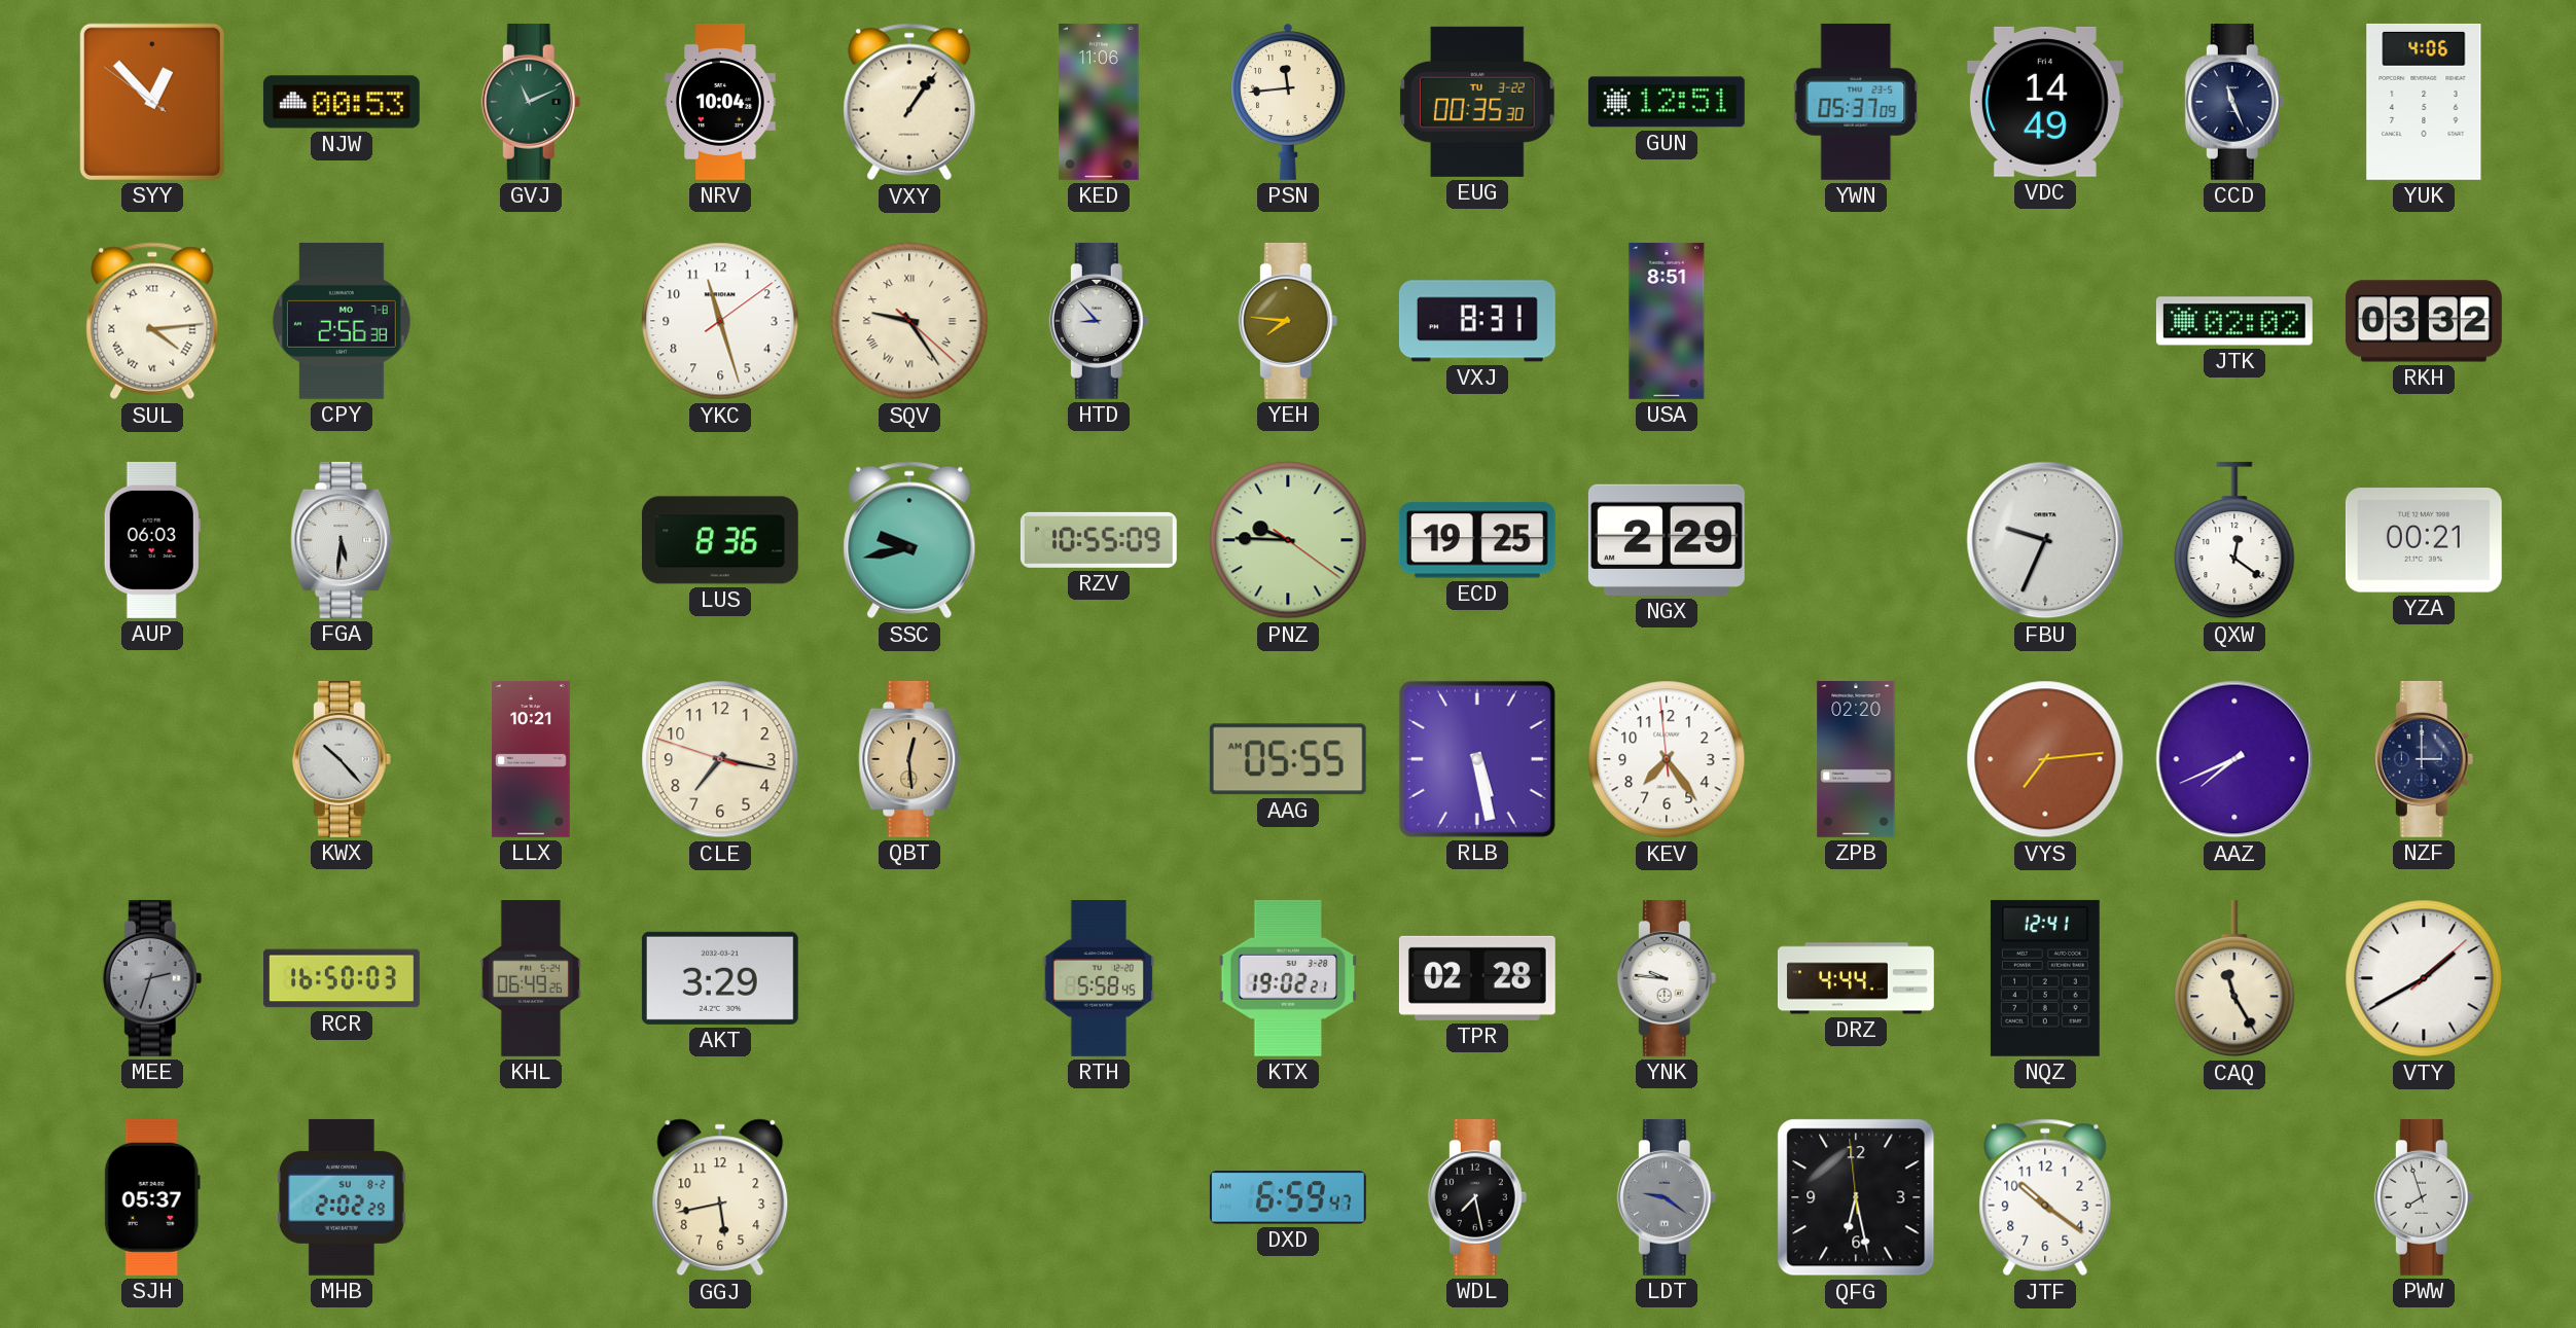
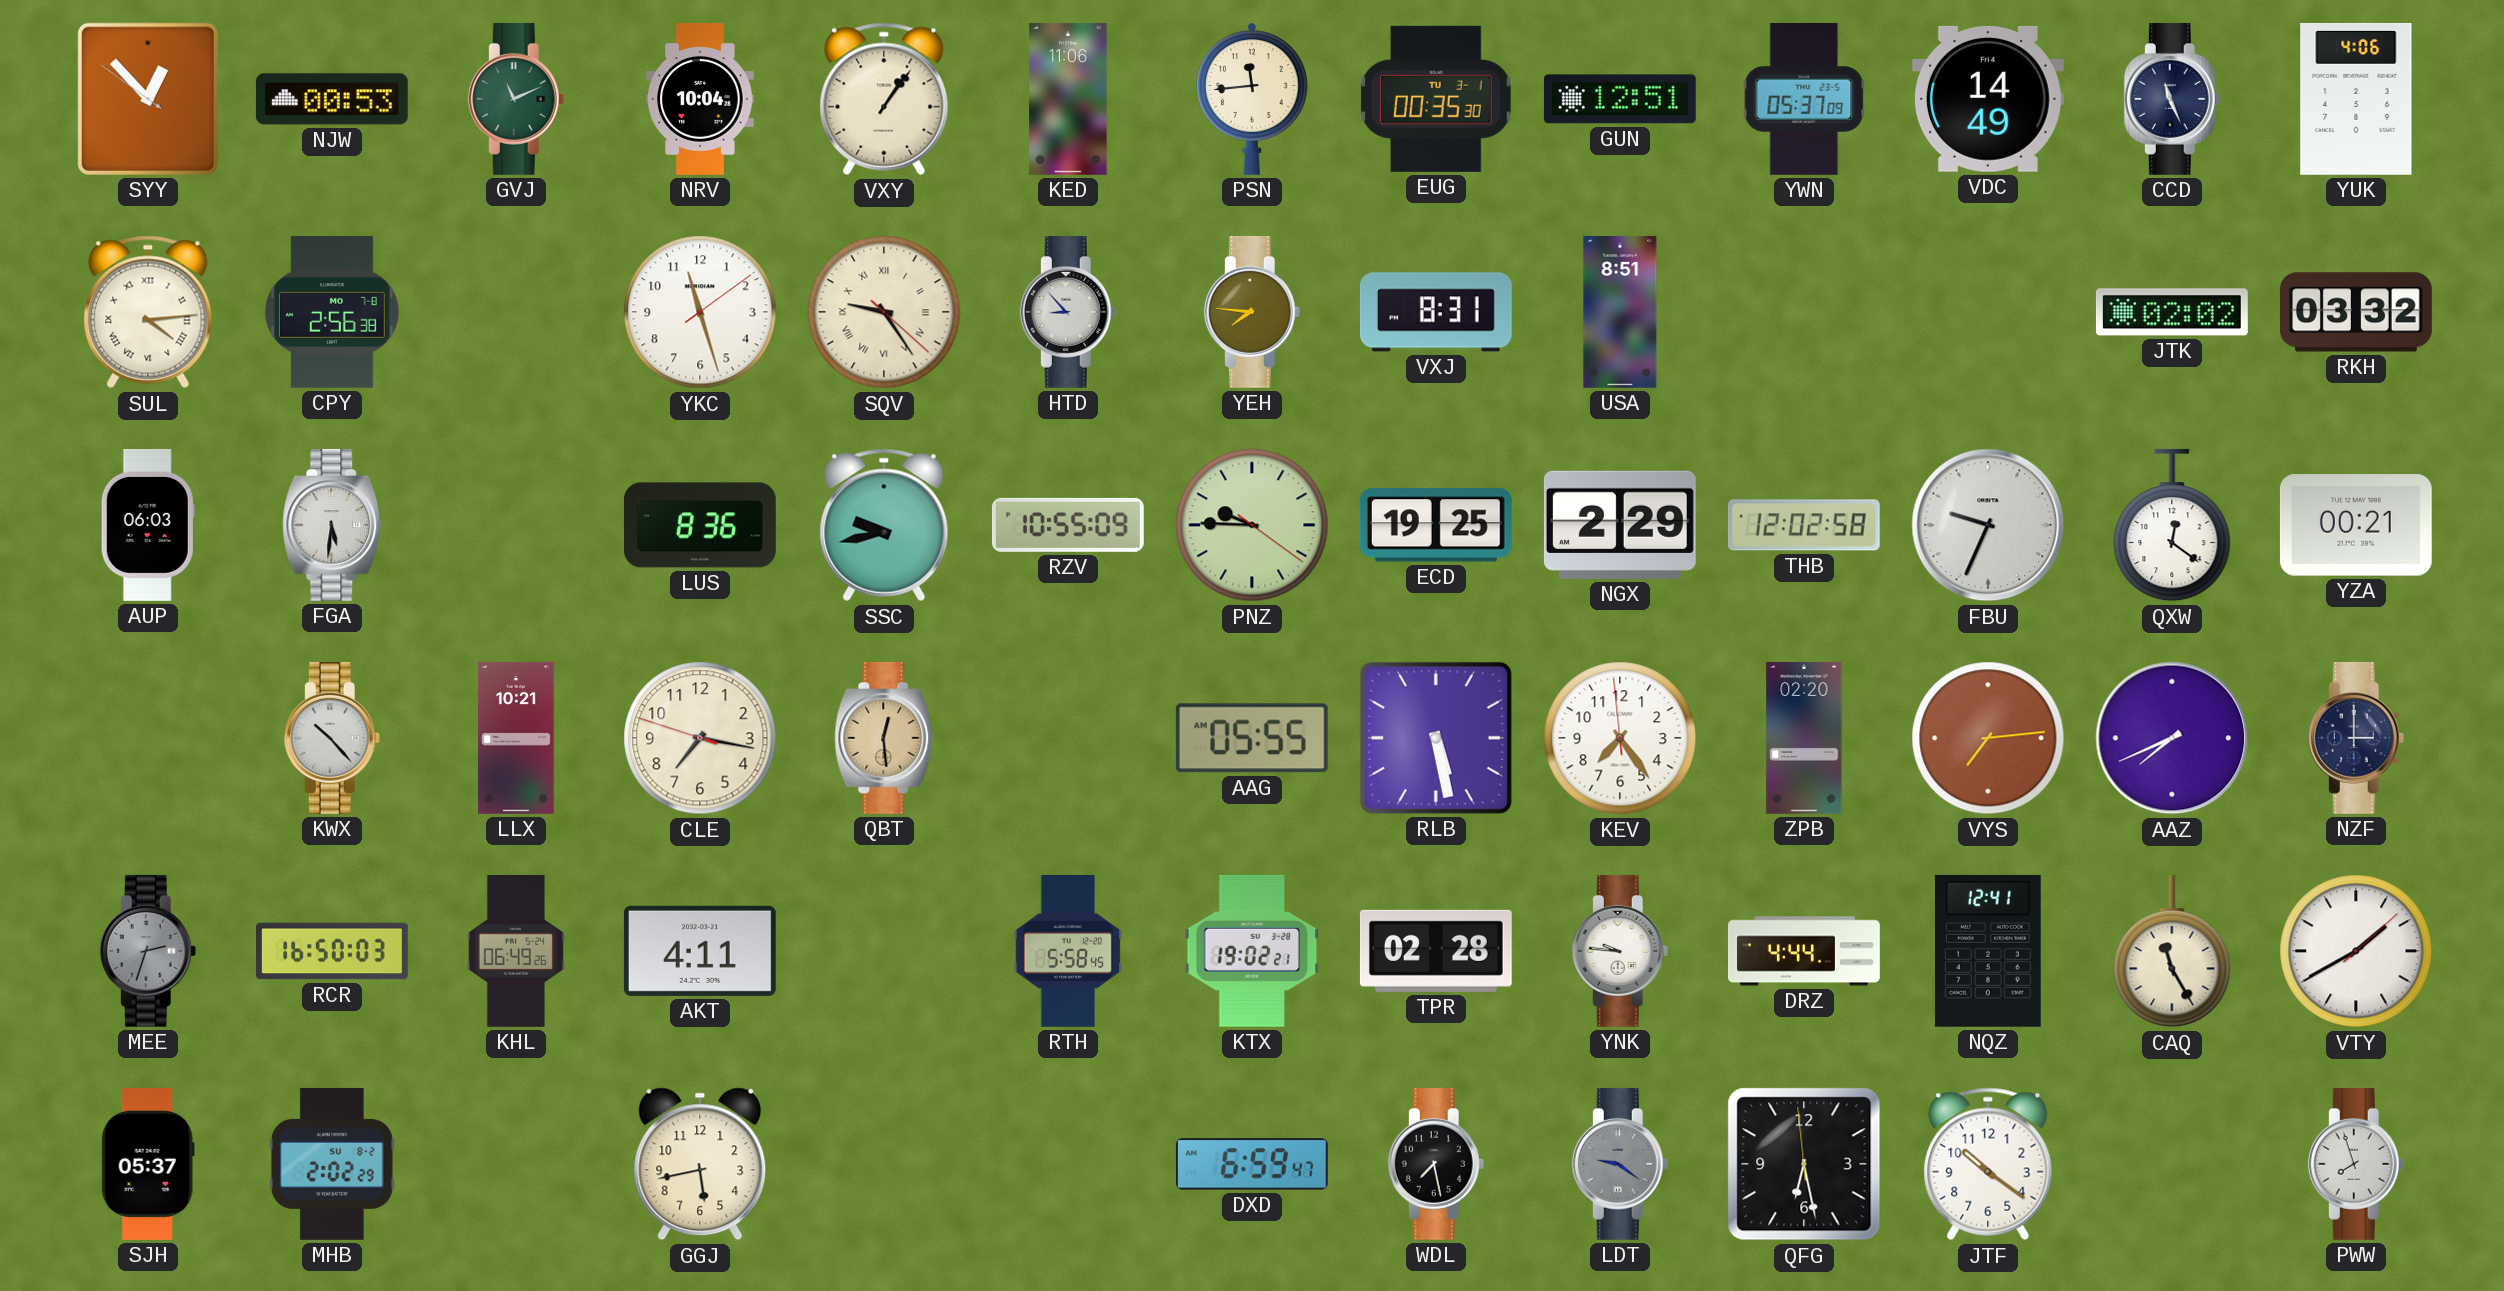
EUG date: TU 3-22 -> TU 3-1 (1436, 99)
THB: none -> 12:02 (1804, 525)
AKT: 3:29 -> 4:11 (700, 951)
